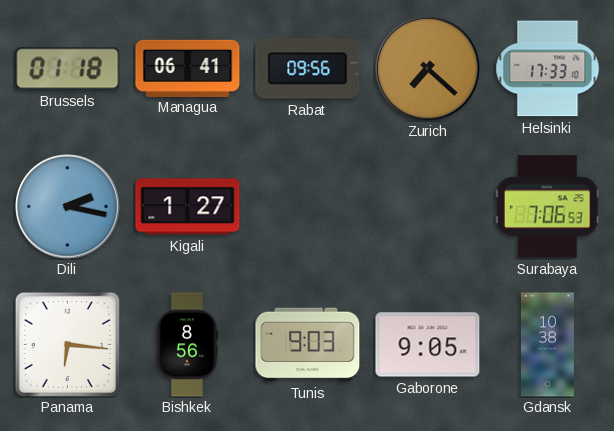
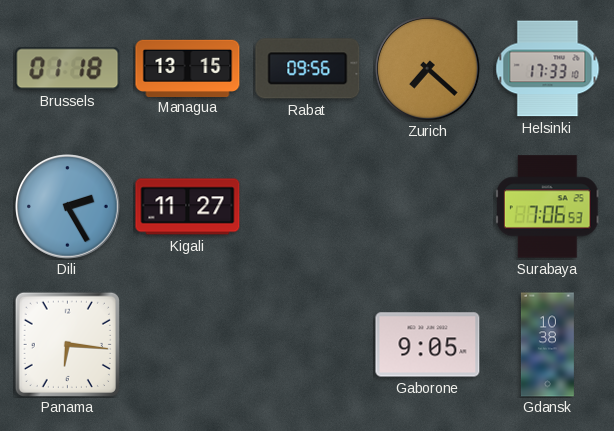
Managua: 06:41 -> 13:15 (188, 68)
Dili: 2:17 -> 2:25 (68, 207)
Kigali: 1:27 -> 11:27 (188, 207)
Bishkek: 8:56 -> none (187, 345)
Tunis: 9:03 -> none (308, 345)
